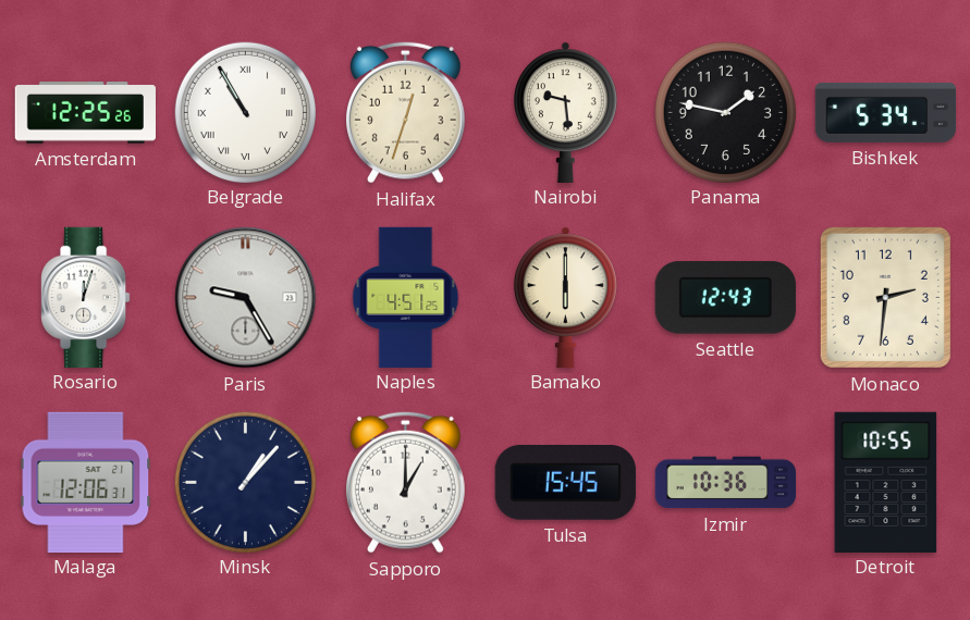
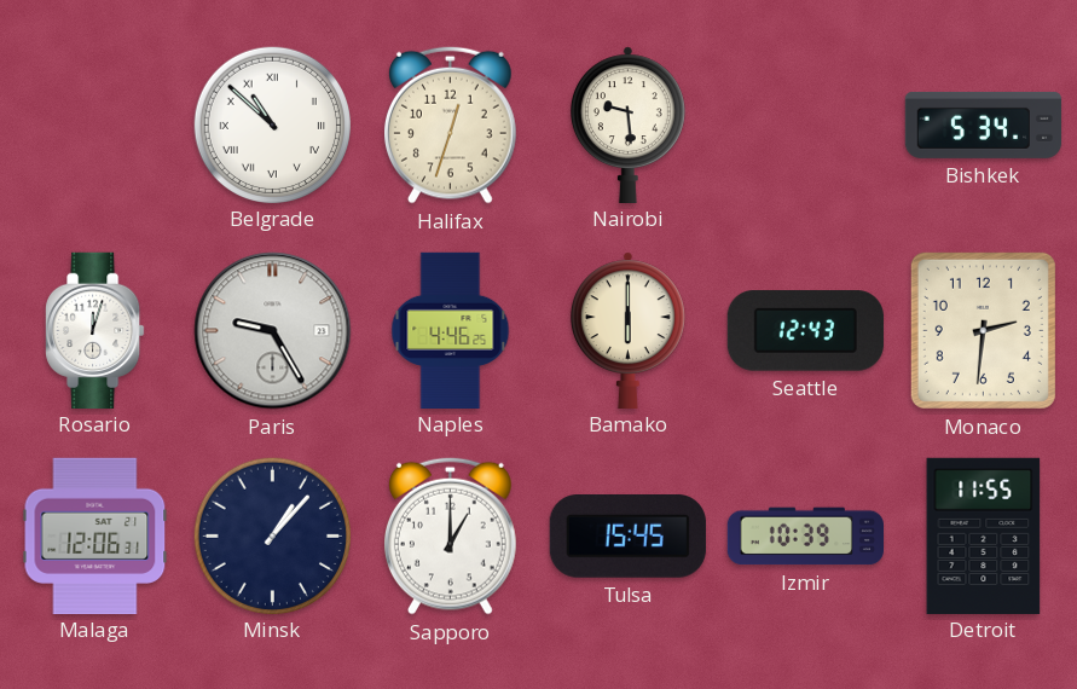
Amsterdam: 12:25 -> none (85, 113)
Belgrade: 10:55 -> 10:52 (272, 125)
Panama: 1:47 -> none (725, 112)
Naples: 4:51 -> 4:46 (451, 330)
Izmir: 10:36 -> 10:39 (805, 537)
Detroit: 10:55 -> 11:55 (984, 535)
